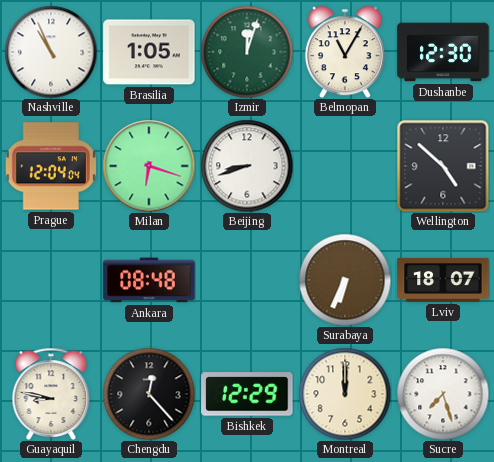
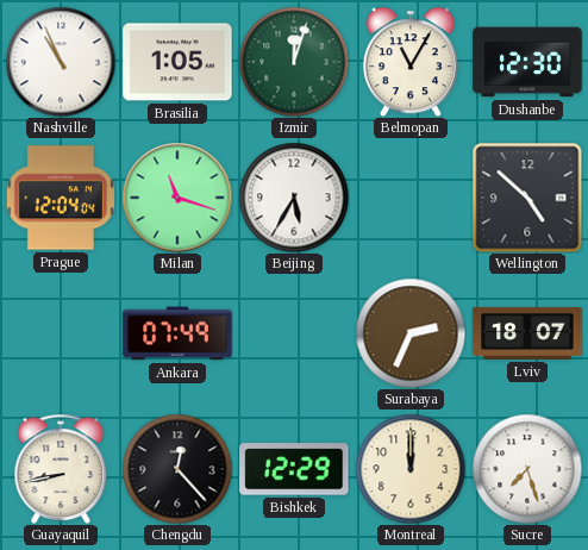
Milan: 6:18 -> 11:18 (177, 198)
Beijing: 8:42 -> 5:35 (294, 198)
Ankara: 08:48 -> 07:49 (177, 333)
Surabaya: 6:34 -> 2:34 (411, 333)
Guayaquil: 8:47 -> 8:43 (61, 469)
